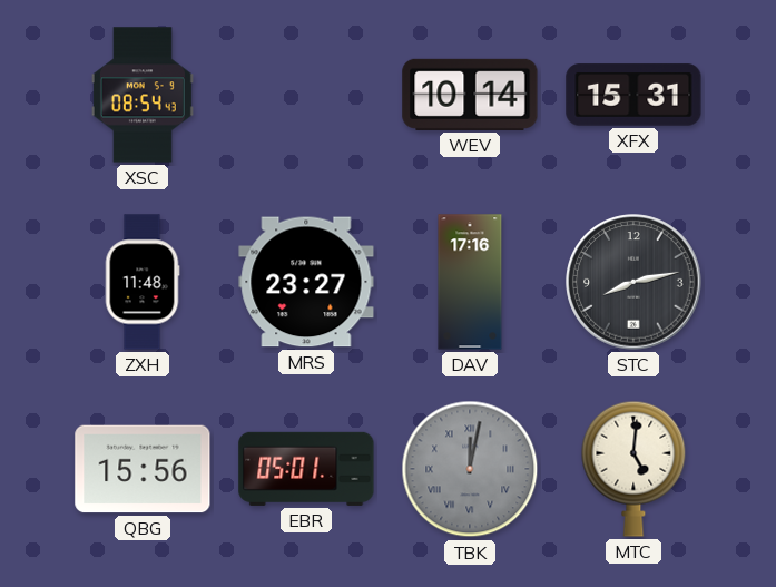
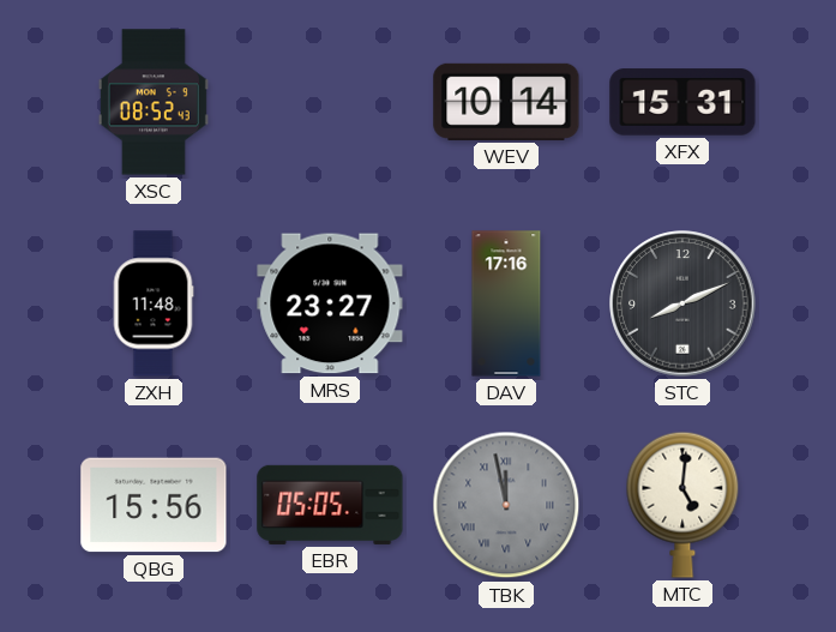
XSC: 08:54 -> 08:52 (154, 102)
STC: 8:13 -> 8:11 (682, 303)
EBR: 05:01 -> 05:05 (330, 505)
TBK: 12:02 -> 11:58 (506, 505)
